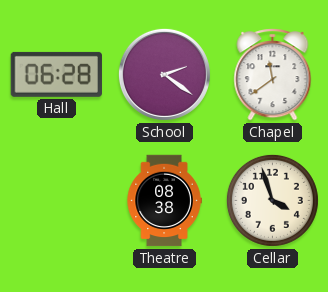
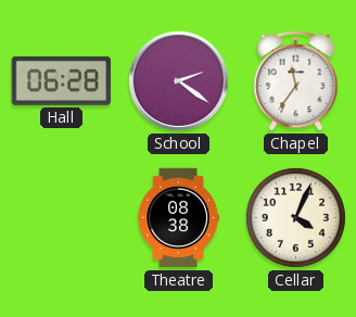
Chapel: 11:39 -> 11:36 (296, 81)
Cellar: 3:57 -> 4:04 (295, 217)
